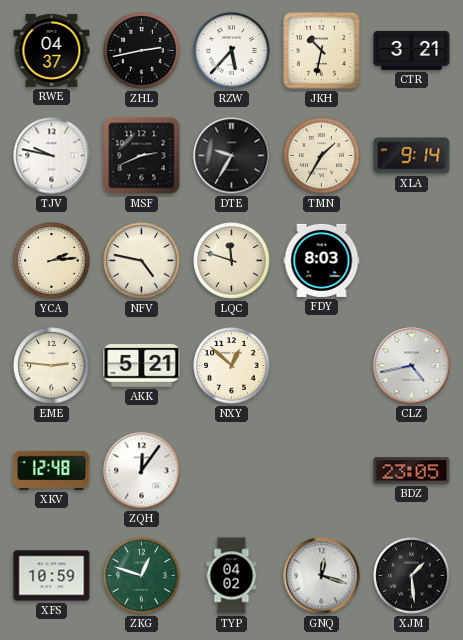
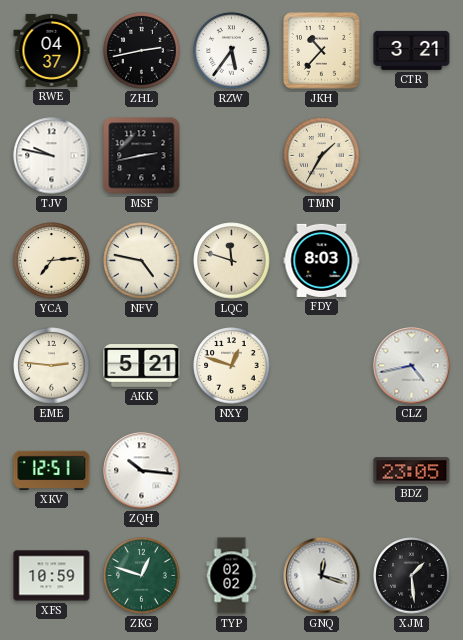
RZW: 5:37 -> 5:36 (232, 51)
JKH: 10:32 -> 10:37 (322, 51)
MSF: 2:41 -> 2:43 (142, 156)
DTE: 9:35 -> none (232, 156)
XLA: 9:14 -> none (412, 156)
YCA: 2:14 -> 7:14 (52, 261)
NXY: 12:52 -> 12:48 (232, 366)
XKV: 12:48 -> 12:51 (52, 470)
ZQH: 12:06 -> 10:16 (142, 471)
TYP: 04:02 -> 02:02 (232, 576)
